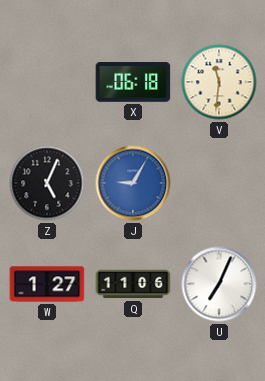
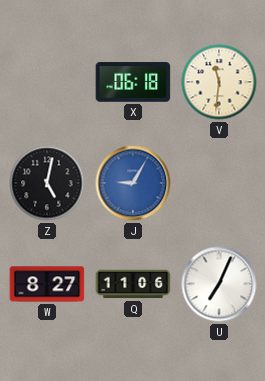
Z: 5:04 -> 5:02 (47, 183)
W: 1:27 -> 8:27 (47, 284)
